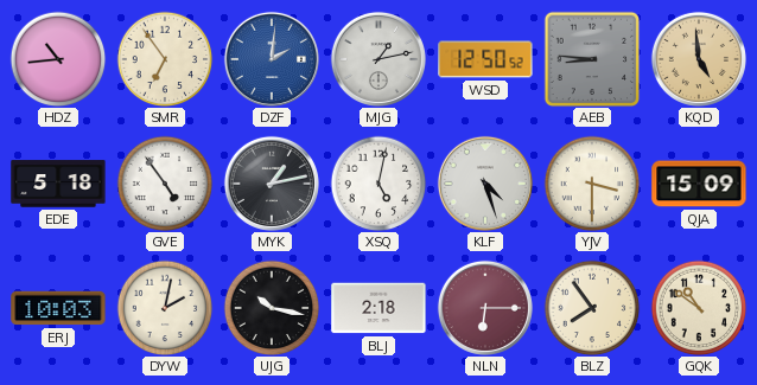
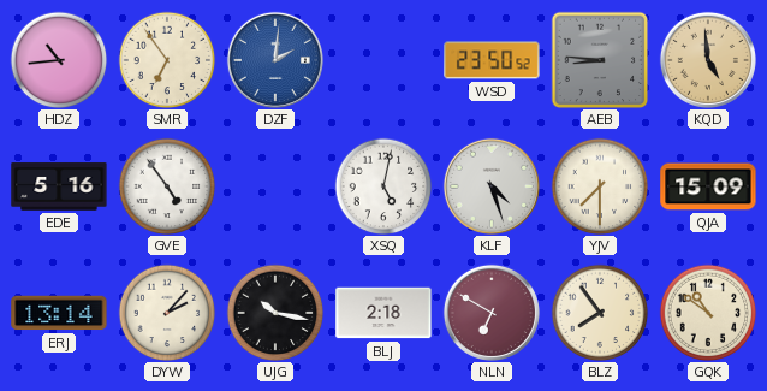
MJG: 1:13 -> none (378, 59)
WSD: 12:50 -> 23:50 (492, 60)
EDE: 5:18 -> 5:16 (59, 186)
MYK: 1:13 -> none (272, 184)
YJV: 3:30 -> 7:30 (600, 186)
ERJ: 10:03 -> 13:14 (59, 313)
DYW: 2:02 -> 2:07 (167, 313)
NLN: 6:15 -> 6:50 (492, 313)
